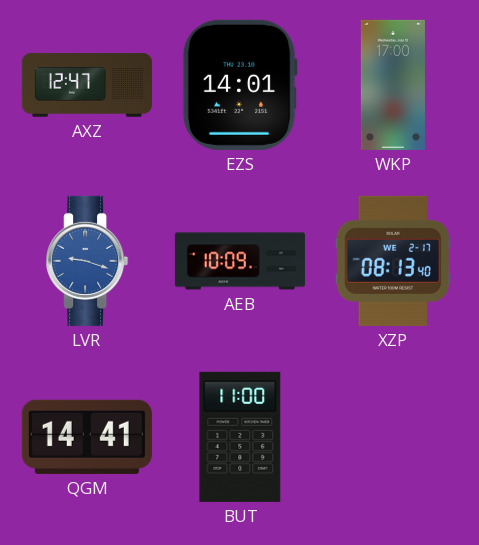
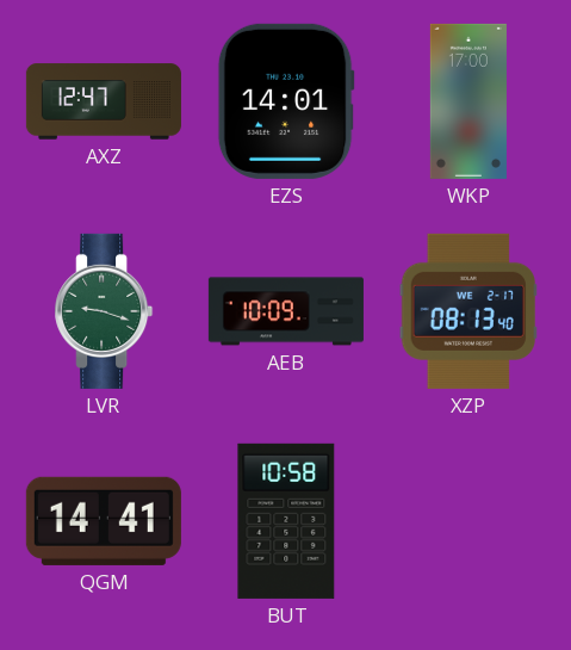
LVR dial: blue -> green (104, 311)
BUT: 11:00 -> 10:58 (286, 521)
